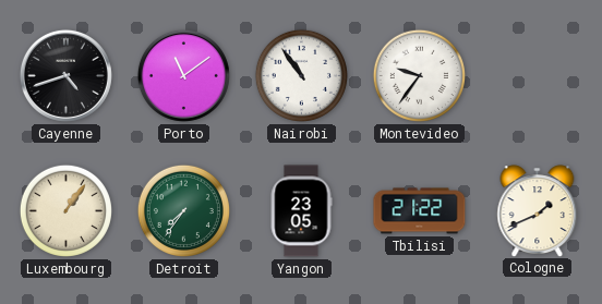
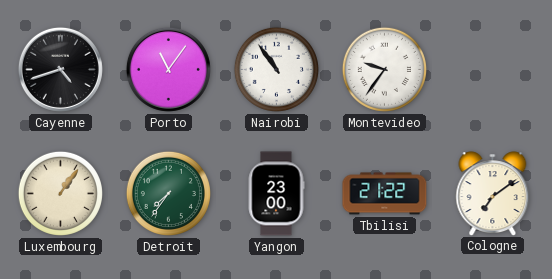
Porto: 11:09 -> 11:06 (168, 69)
Yangon: 23:05 -> 23:00 (276, 194)
Cologne: 1:41 -> 7:09 (493, 193)
